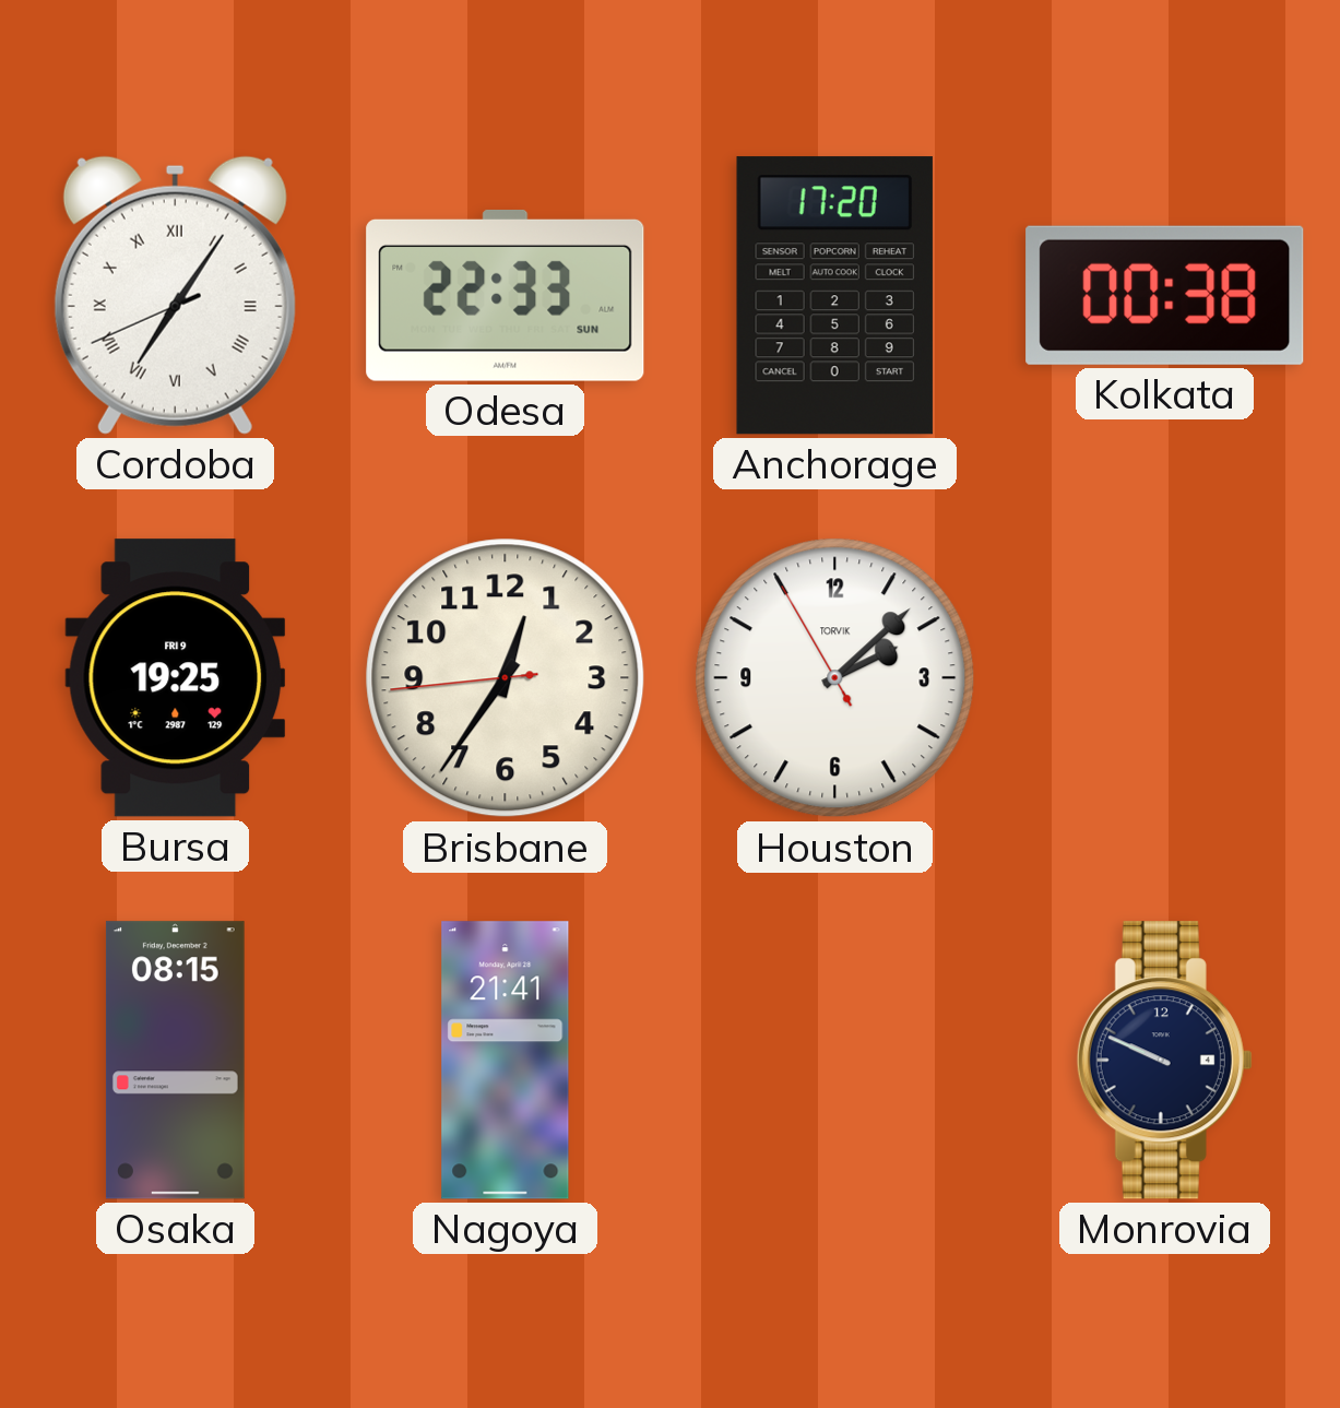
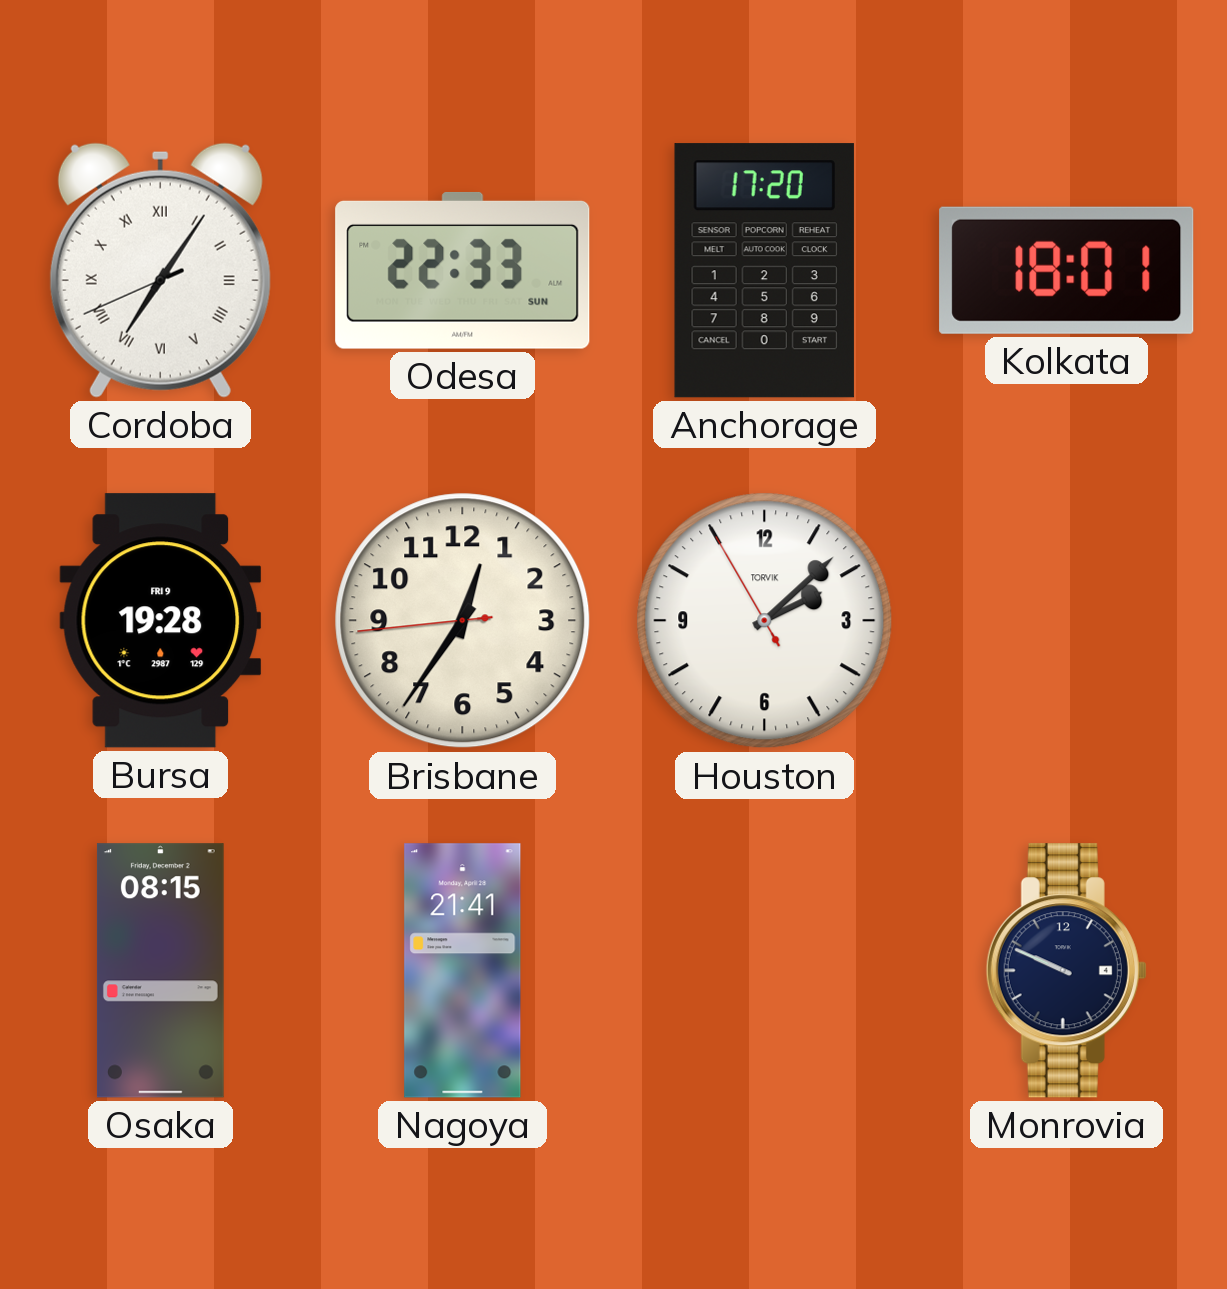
Kolkata: 00:38 -> 18:01 (1067, 270)
Bursa: 19:25 -> 19:28 (161, 621)
